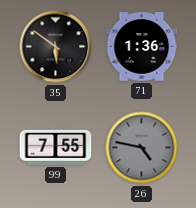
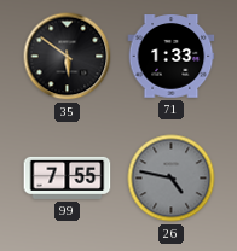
71: 1:36 -> 1:33 (172, 57)
